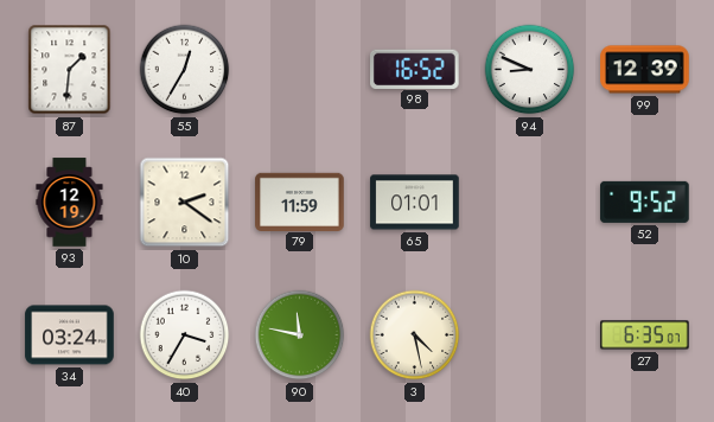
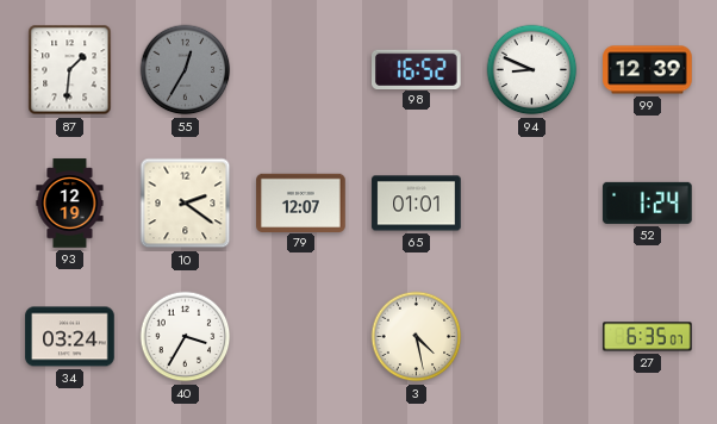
55 dial: white -> grey (186, 70)
79: 11:59 -> 12:07 (301, 202)
52: 9:52 -> 1:24 (648, 202)
90: 11:47 -> none (300, 335)
